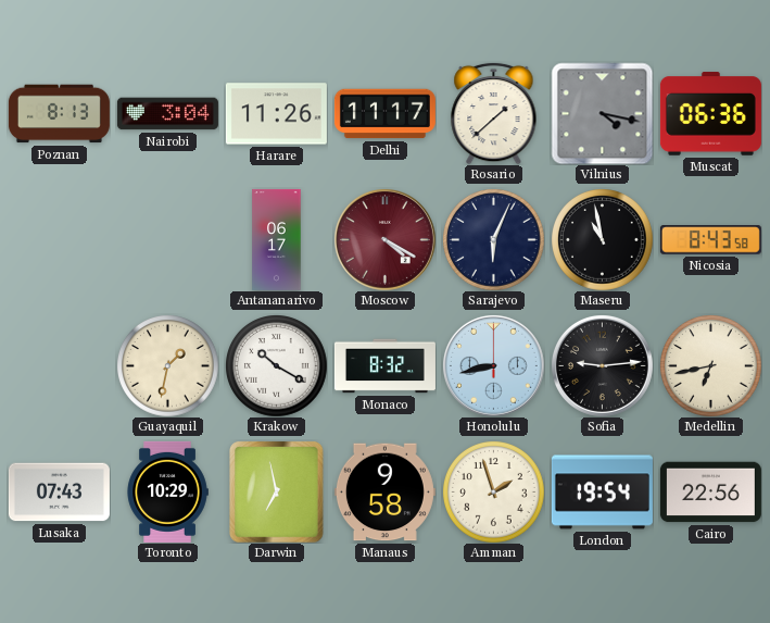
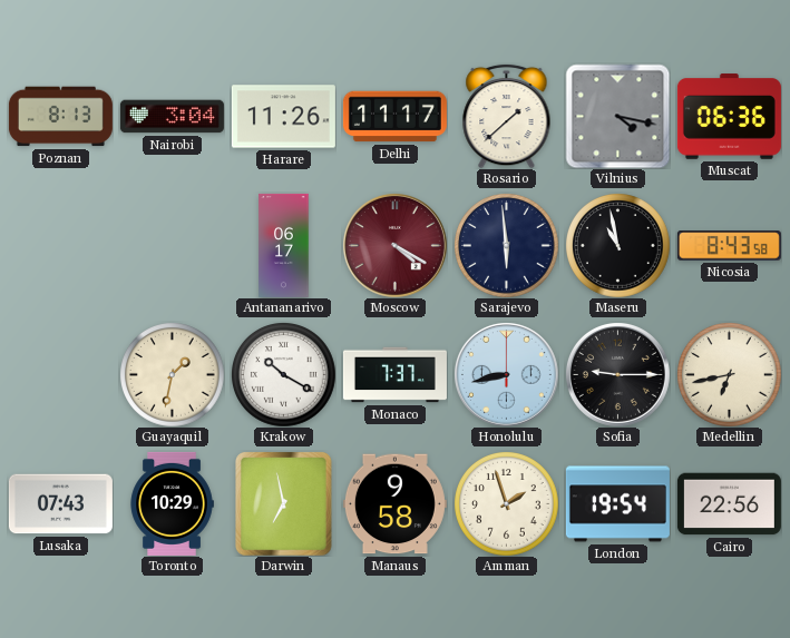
Sarajevo: 6:04 -> 5:59 (507, 246)
Monaco: 8:32 -> 7:37 (394, 375)
Sofia: 9:14 -> 9:15 (617, 374)
